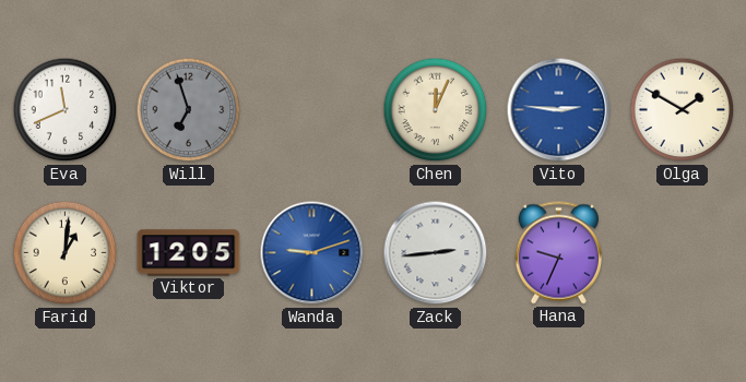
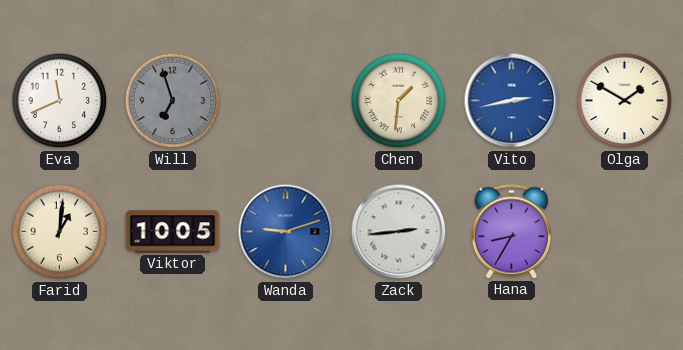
Chen: 12:04 -> 1:31 (399, 101)
Vito: 2:46 -> 2:43 (512, 101)
Viktor: 12:05 -> 10:05 (173, 232)
Hana: 9:34 -> 8:35 (511, 232)
